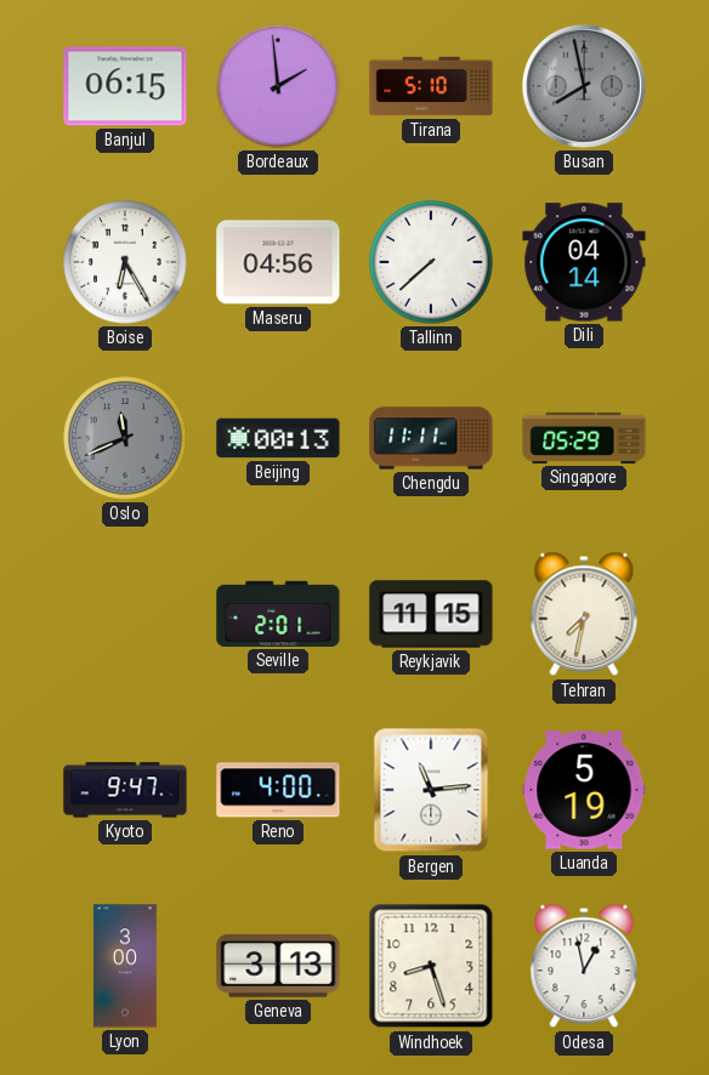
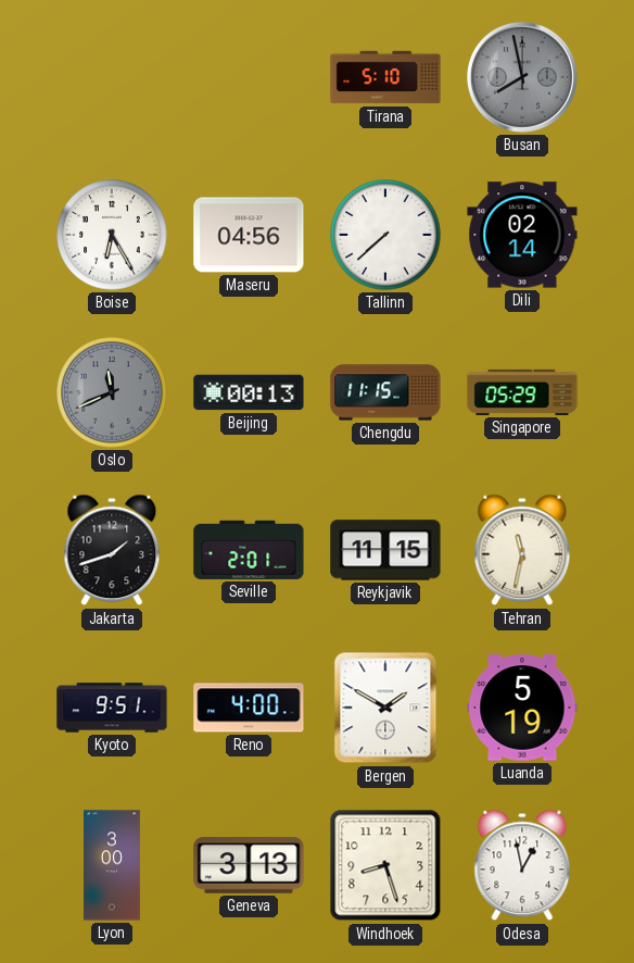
Banjul: 06:15 -> none (125, 86)
Bordeaux: 1:59 -> none (278, 86)
Dili: 04:14 -> 02:14 (522, 235)
Chengdu: 11:11 -> 11:15 (385, 392)
Jakarta: none -> 1:42 (112, 550)
Tehran: 7:32 -> 11:32 (522, 550)
Kyoto: 9:47 -> 9:51 (112, 708)
Bergen: 11:14 -> 1:50 (385, 708)
